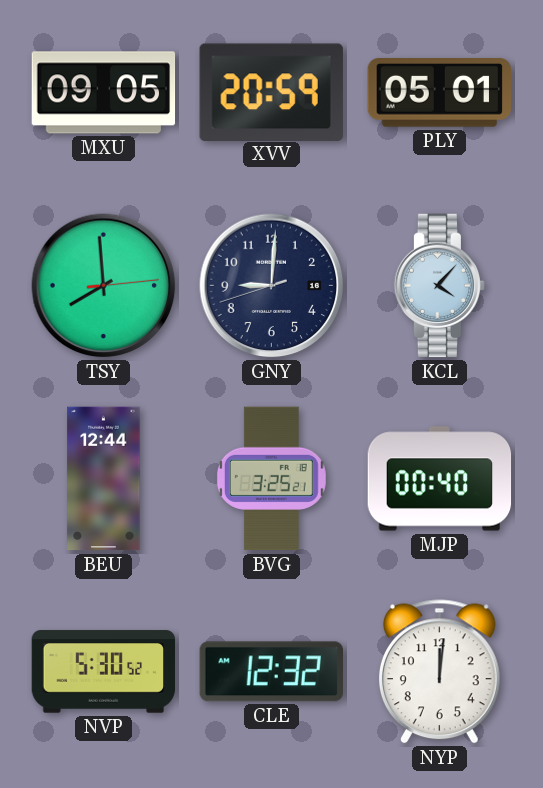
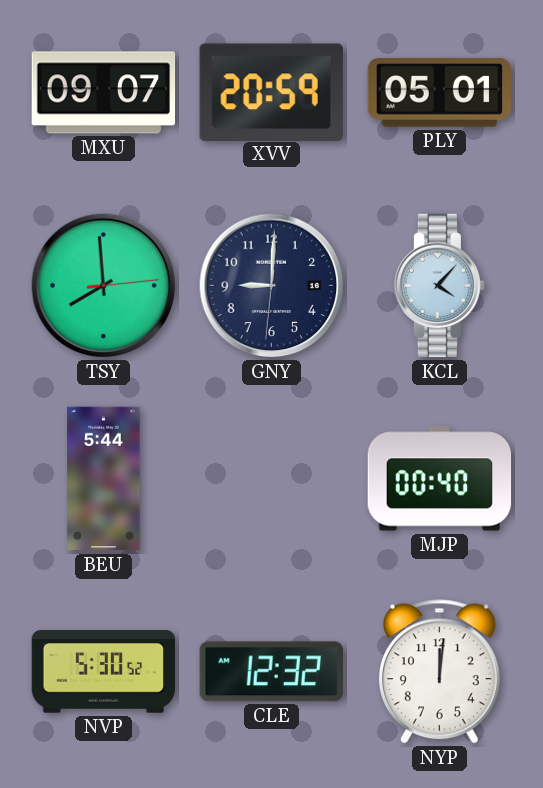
MXU: 09:05 -> 09:07 (104, 93)
GNY: 9:00:42 -> 9:00:31 (272, 286)
BEU: 12:44 -> 5:44 (104, 479)
BVG: 3:25 -> none (271, 479)
